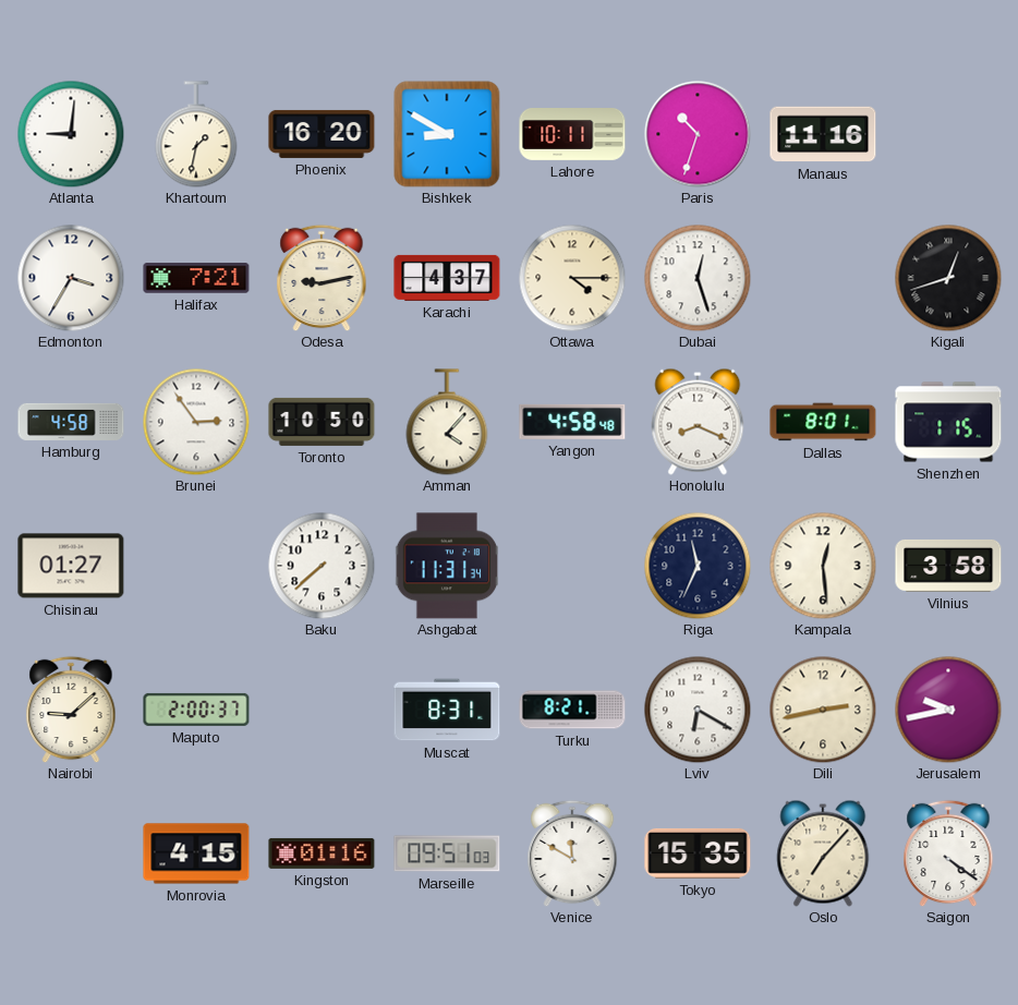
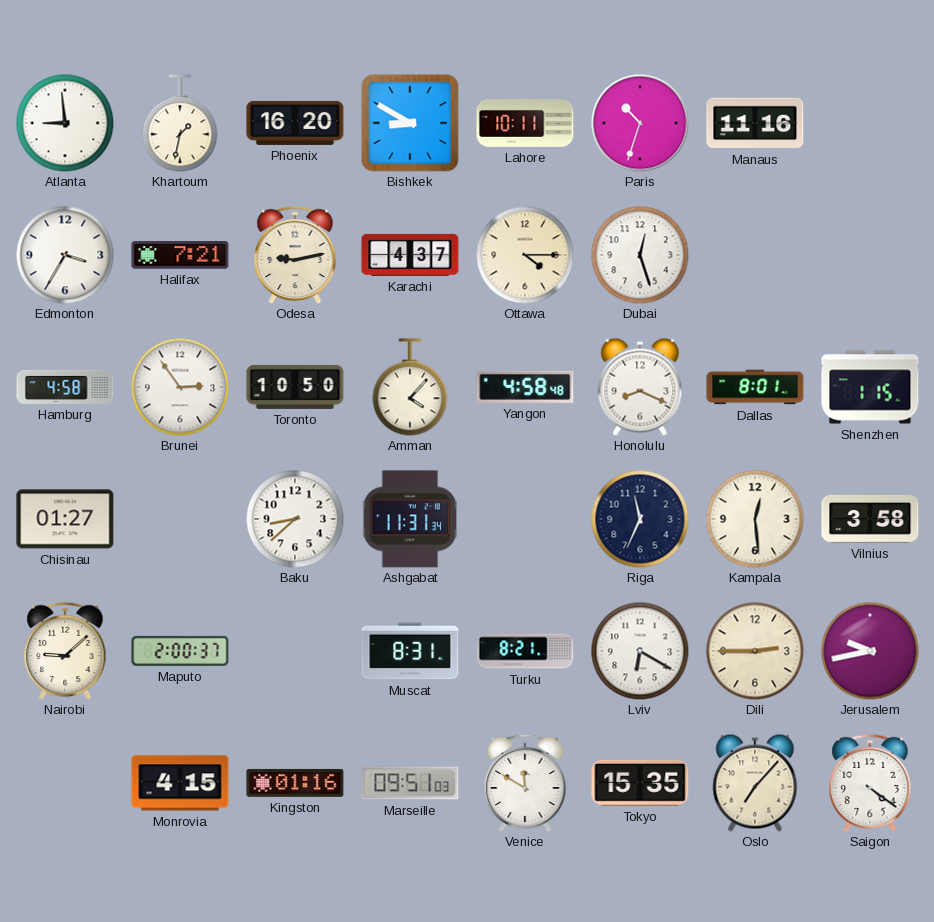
Atlanta: 9:01 -> 8:59 (65, 123)
Kigali: 12:42 -> none (948, 278)
Baku: 7:38 -> 8:38 (295, 519)
Dili: 2:43 -> 2:45 (755, 651)
